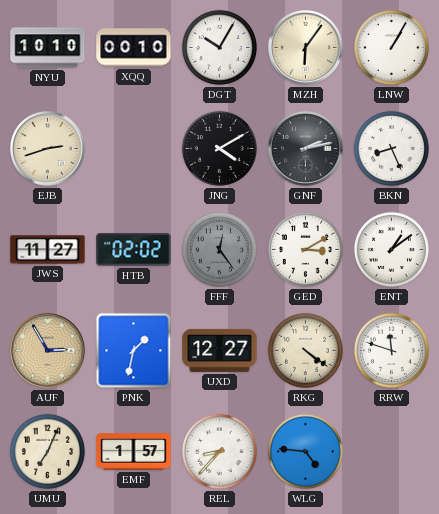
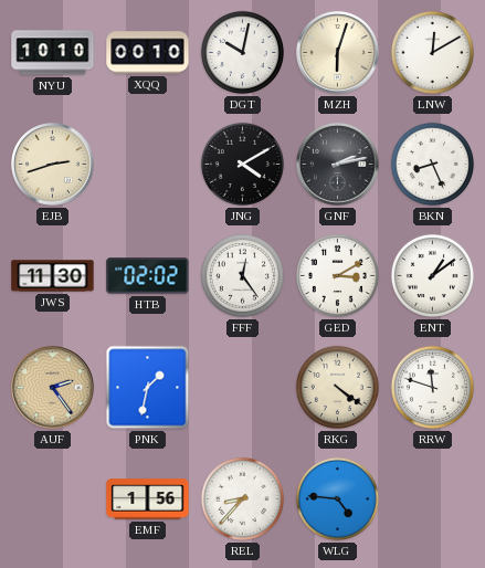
DGT: 10:05 -> 10:02 (242, 52)
MZH: 6:06 -> 6:03 (338, 53)
LNW: 1:05 -> 12:10 (432, 52)
JWS: 11:27 -> 11:30 (53, 276)
FFF dial: grey -> white (242, 275)
AUF: 2:55 -> 2:24 (53, 388)
UXD: 12:27 -> none (220, 350)
UMU: 7:04 -> none (47, 451)
EMF: 1:57 -> 1:56 (148, 499)
